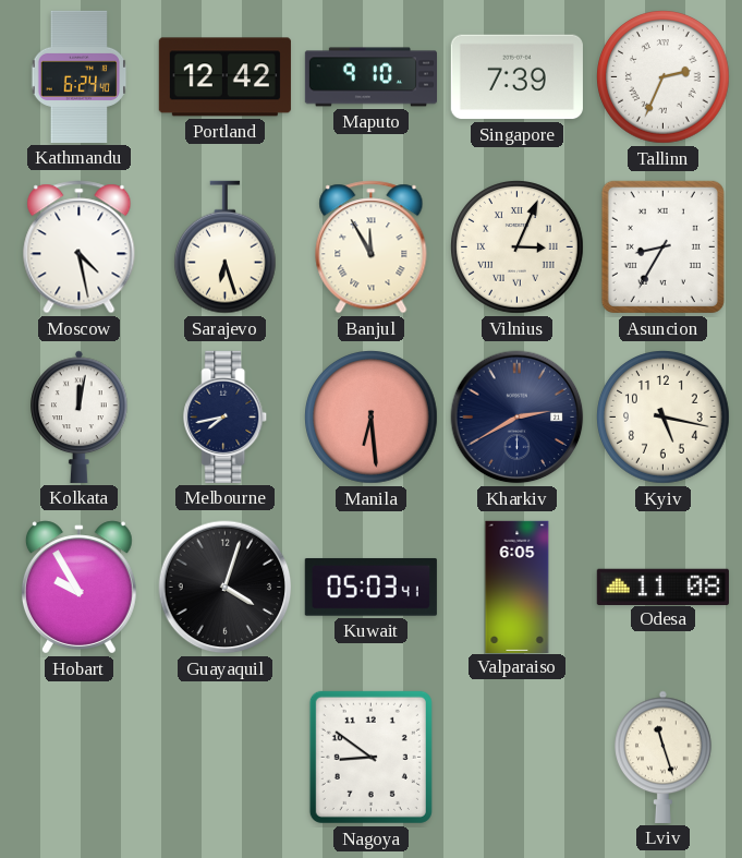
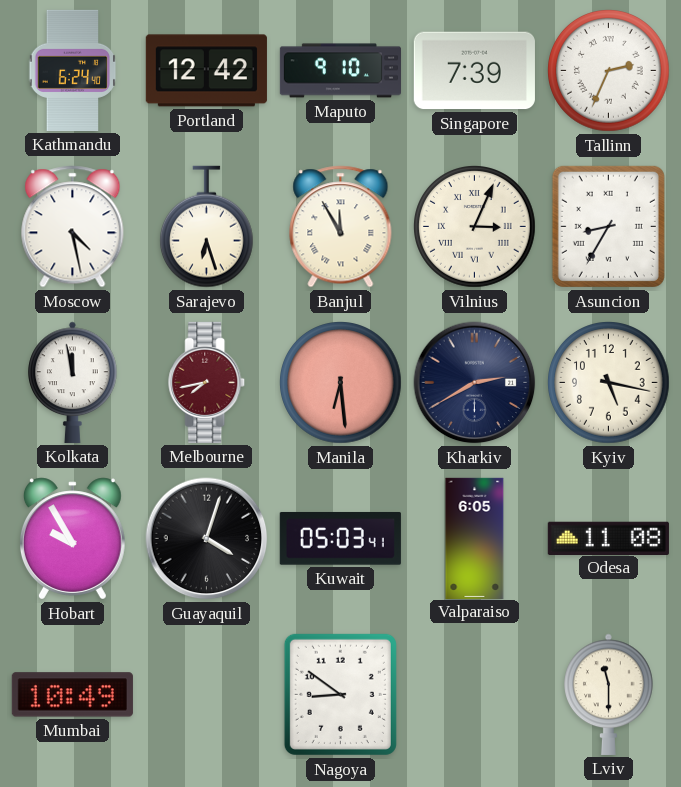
Kolkata: 12:02 -> 11:58 (73, 382)
Melbourne dial: navy -> burgundy (207, 382)
Mumbai: none -> 10:49 (72, 695)
Lviv: 11:27 -> 11:30 (609, 694)
